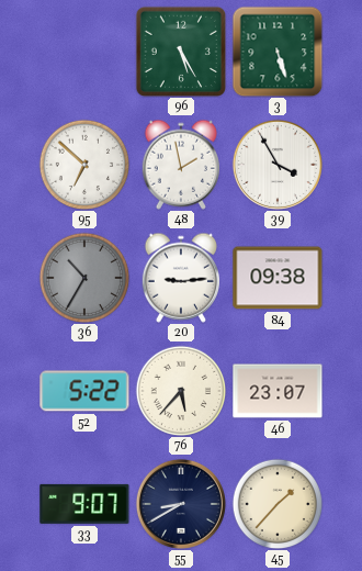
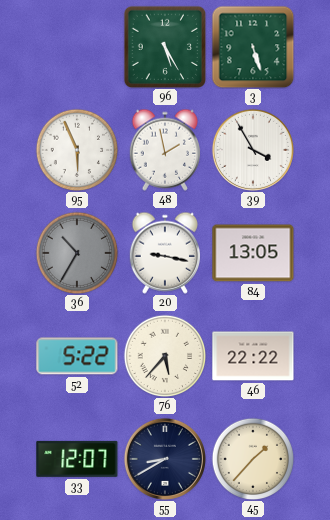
95: 6:52 -> 5:56 (77, 150)
20: 9:14 -> 9:17 (164, 253)
84: 09:38 -> 13:05 (253, 253)
46: 23:07 -> 22:22 (253, 356)
33: 9:07 -> 12:07 (77, 459)
